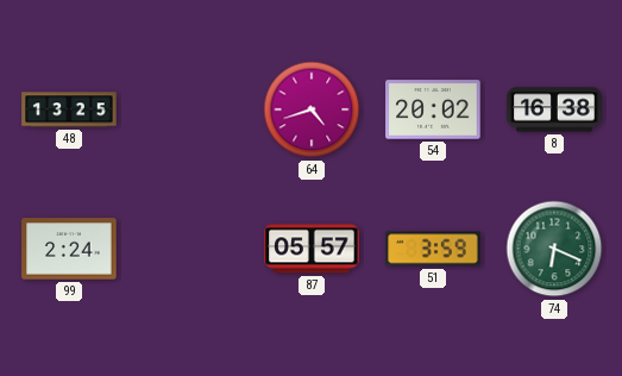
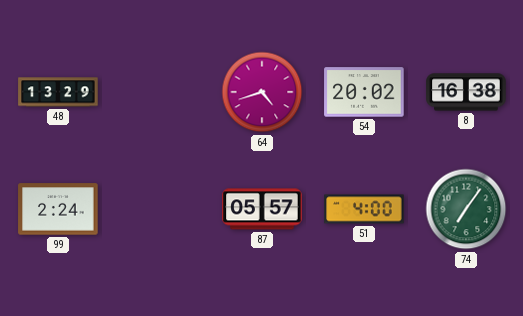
48: 13:25 -> 13:29 (58, 92)
51: 3:59 -> 4:00 (364, 209)
74: 6:19 -> 7:06 (466, 209)
